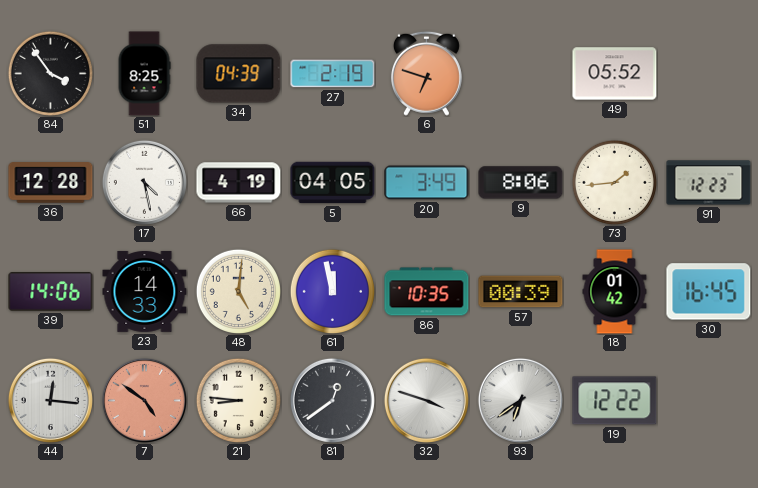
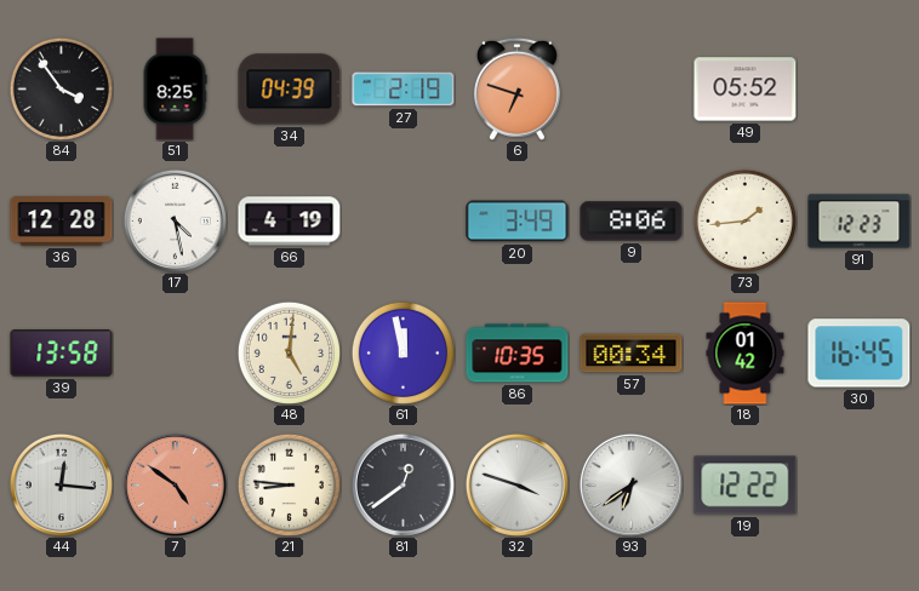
5: 04:05 -> none (333, 183)
39: 14:06 -> 13:58 (62, 354)
23: 14:33 -> none (145, 291)
57: 00:39 -> 00:34 (632, 354)
